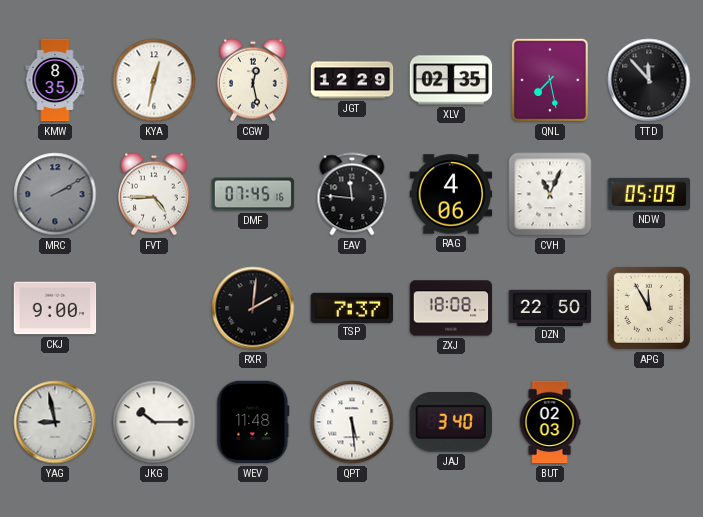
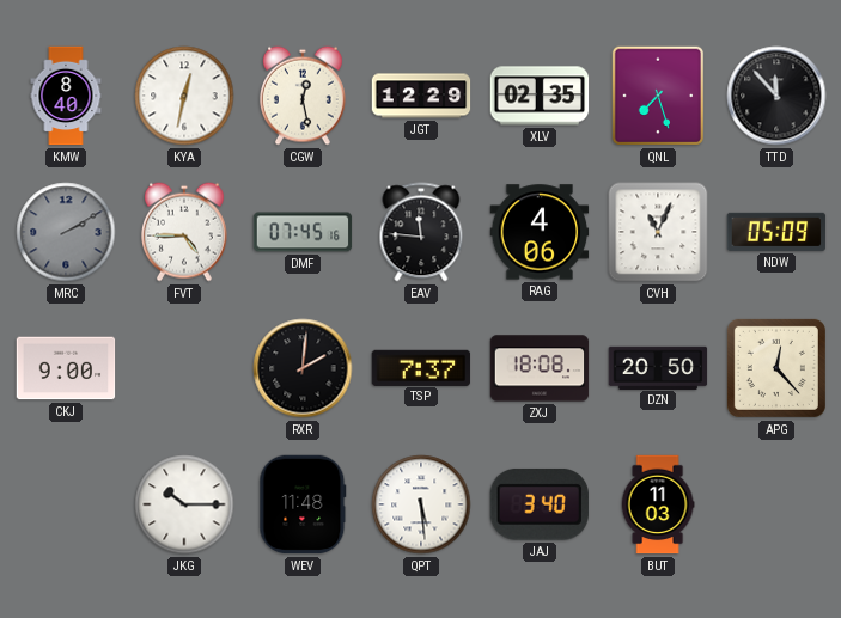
KMW: 8:35 -> 8:40 (66, 96)
QNL: 7:28 -> 7:27 (657, 96)
DZN: 22:50 -> 20:50 (658, 367)
APG: 11:55 -> 12:23 (776, 368)
YAG: 8:58 -> none (55, 422)
BUT: 02:03 -> 11:03 (658, 504)
